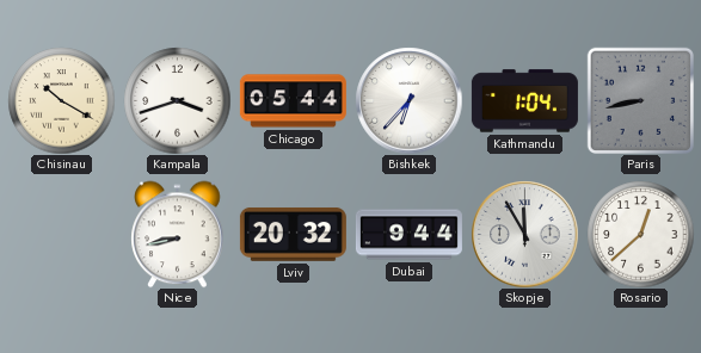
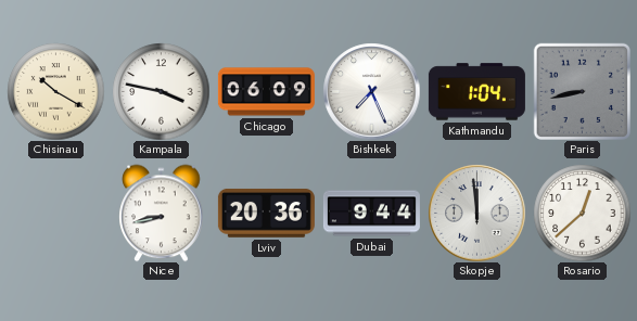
Kampala: 3:42 -> 3:47 (161, 91)
Chicago: 05:44 -> 06:09 (266, 92)
Bishkek: 6:37 -> 7:26 (371, 91)
Lviv: 20:32 -> 20:36 (266, 213)
Skopje: 11:55 -> 11:59 (476, 213)
